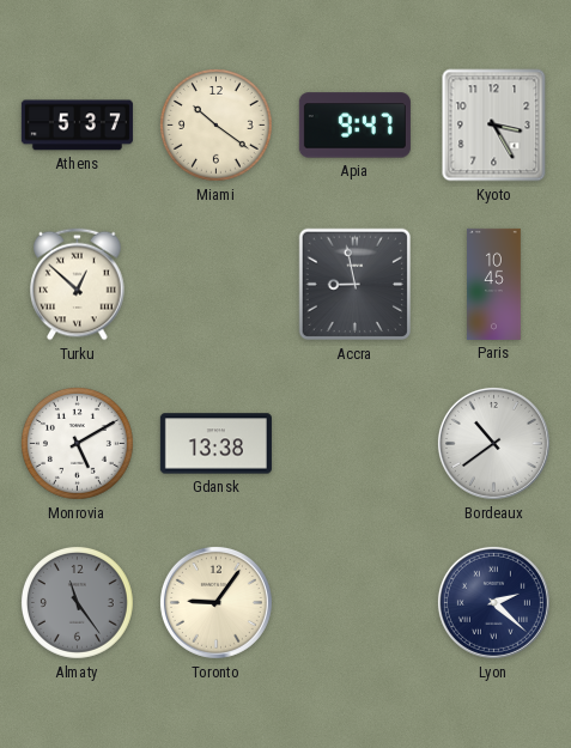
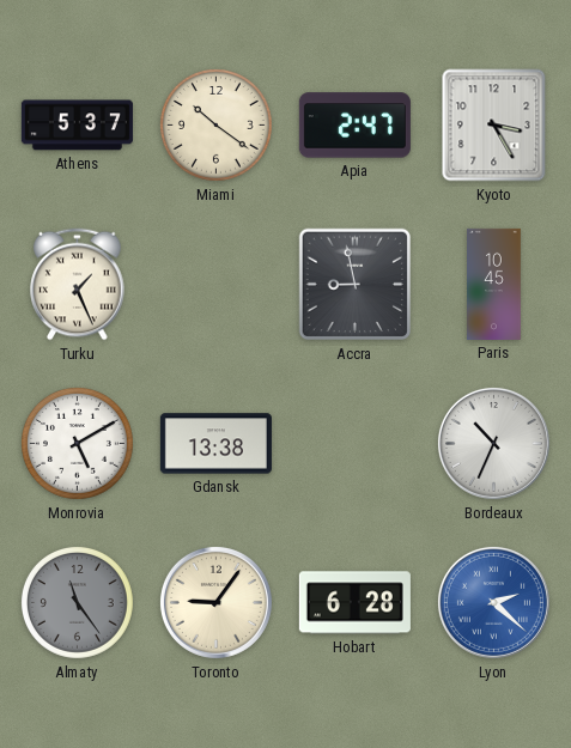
Apia: 9:47 -> 2:47 (354, 126)
Turku: 12:52 -> 1:26 (78, 285)
Bordeaux: 10:39 -> 10:34 (493, 443)
Hobart: none -> 6:28 (354, 603)
Lyon dial: navy -> blue (493, 602)
